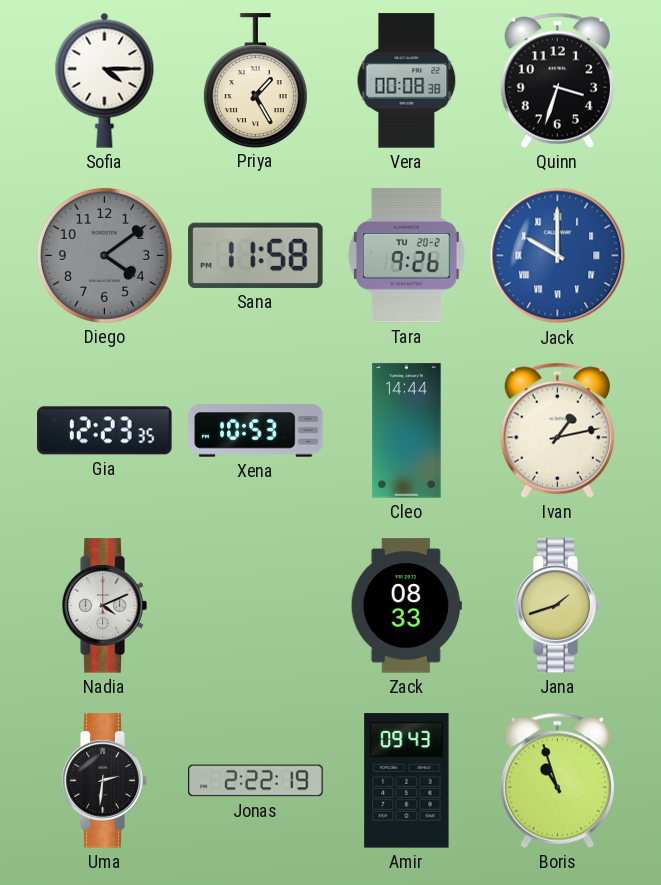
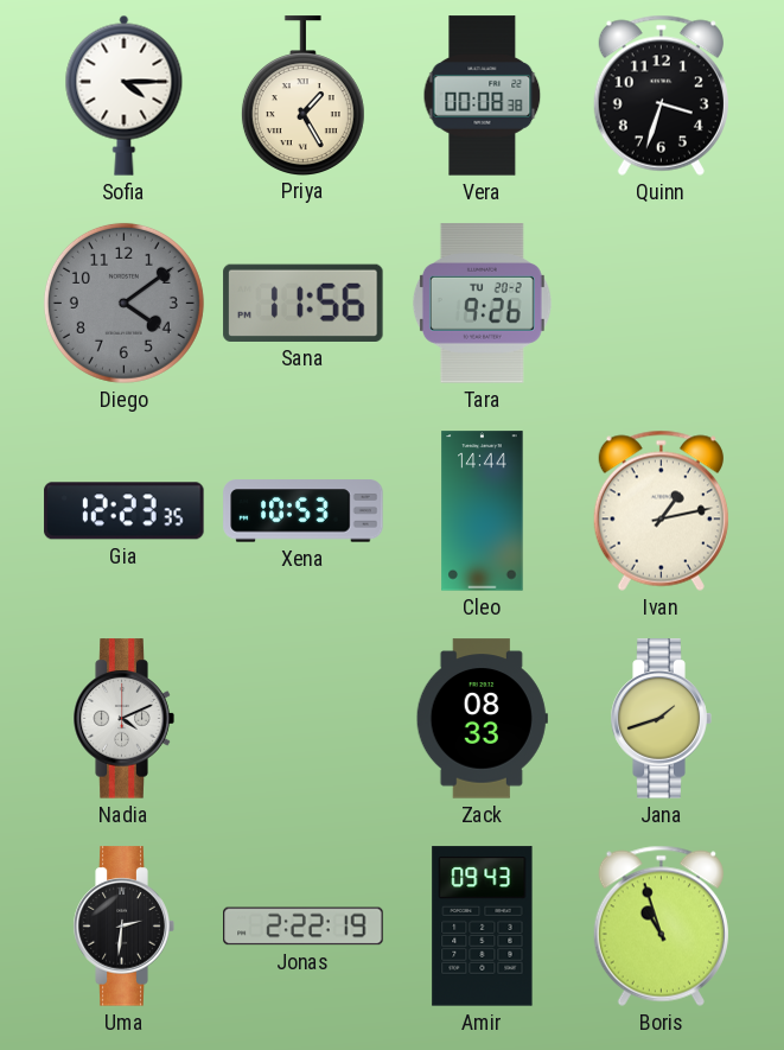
Sana: 11:58 -> 11:56 (304, 303)
Jack: 10:00 -> none (558, 256)
